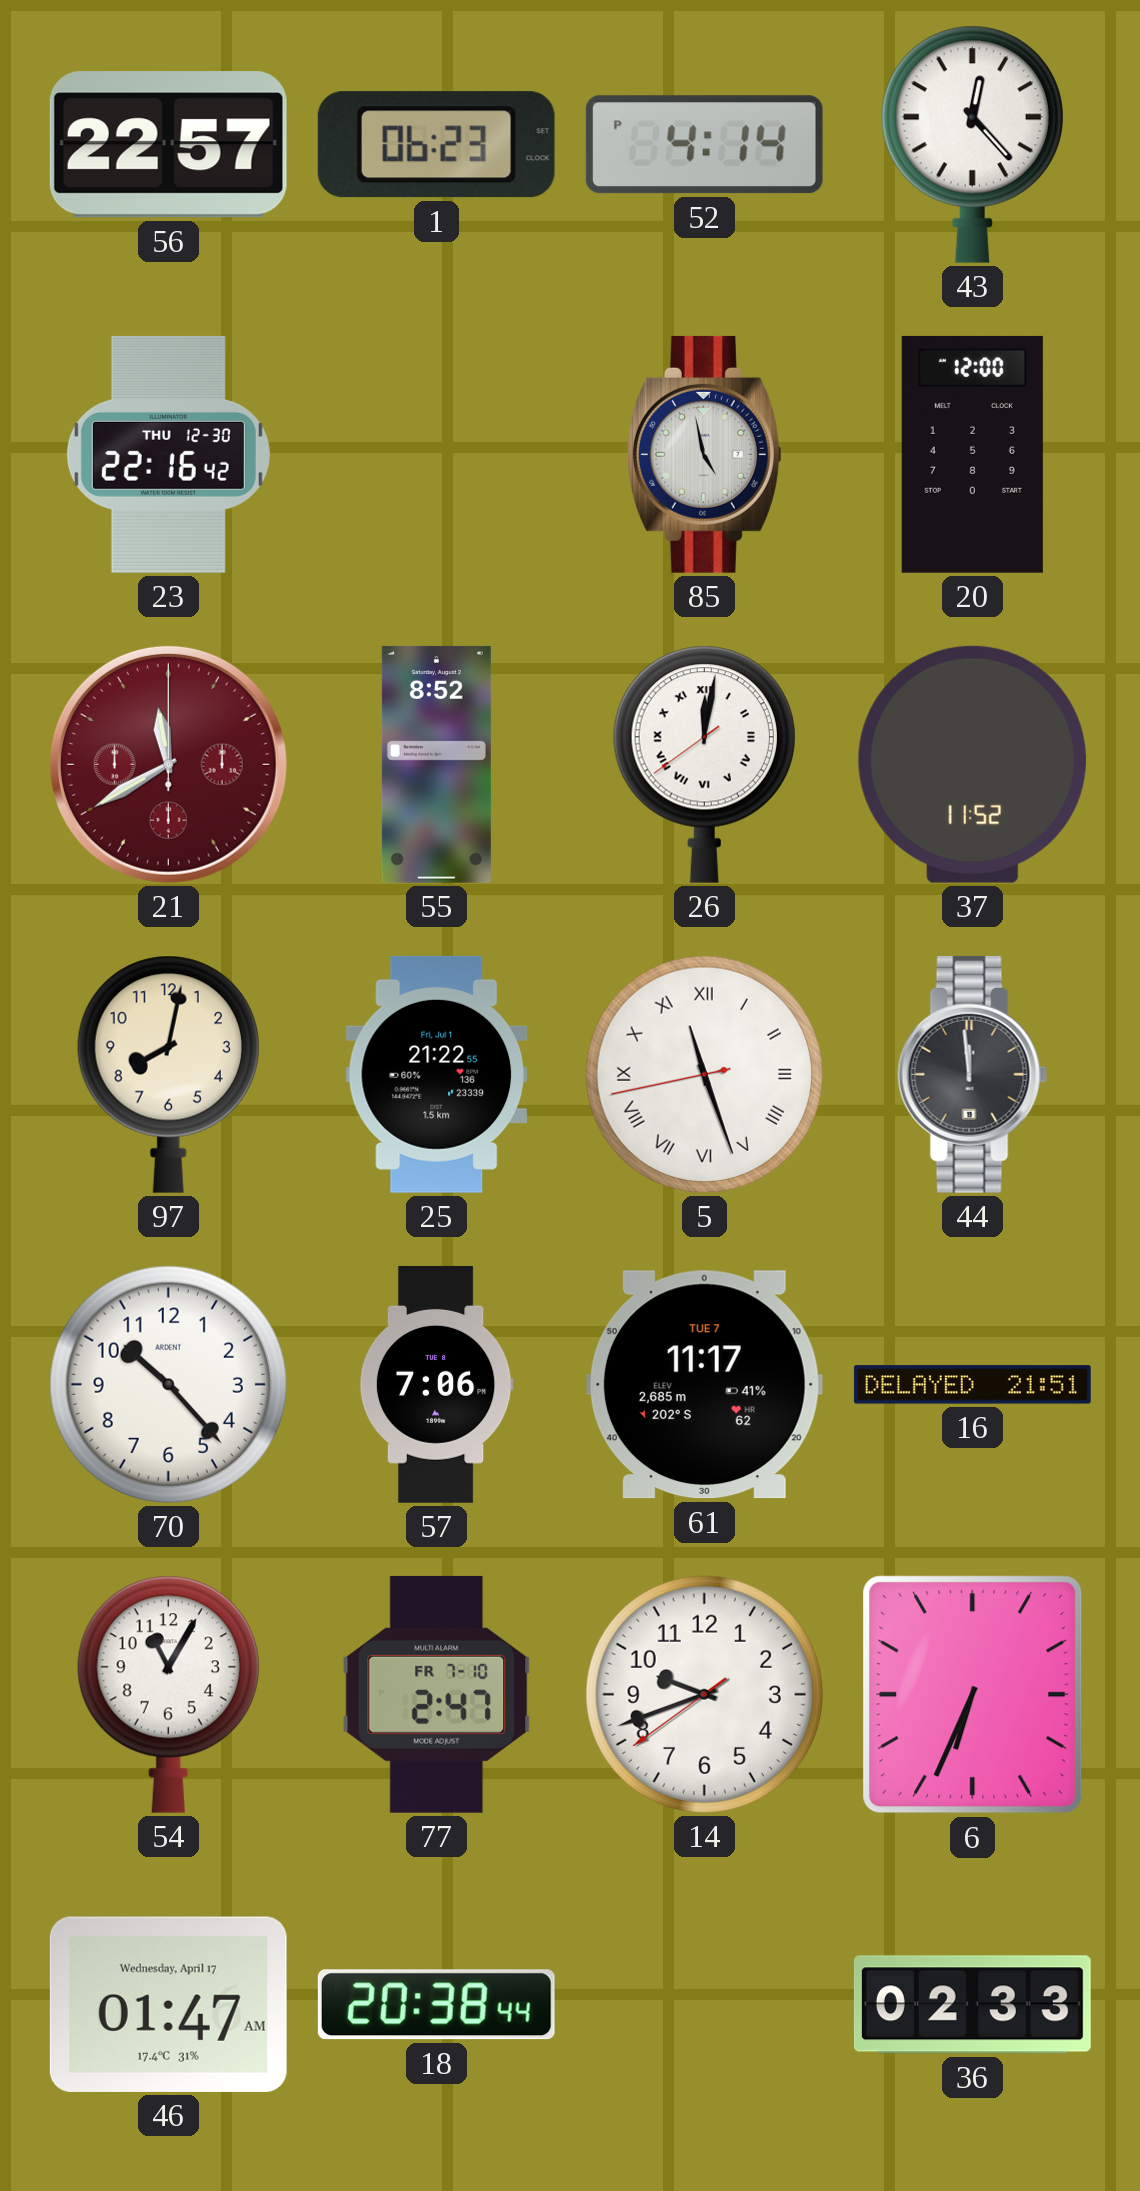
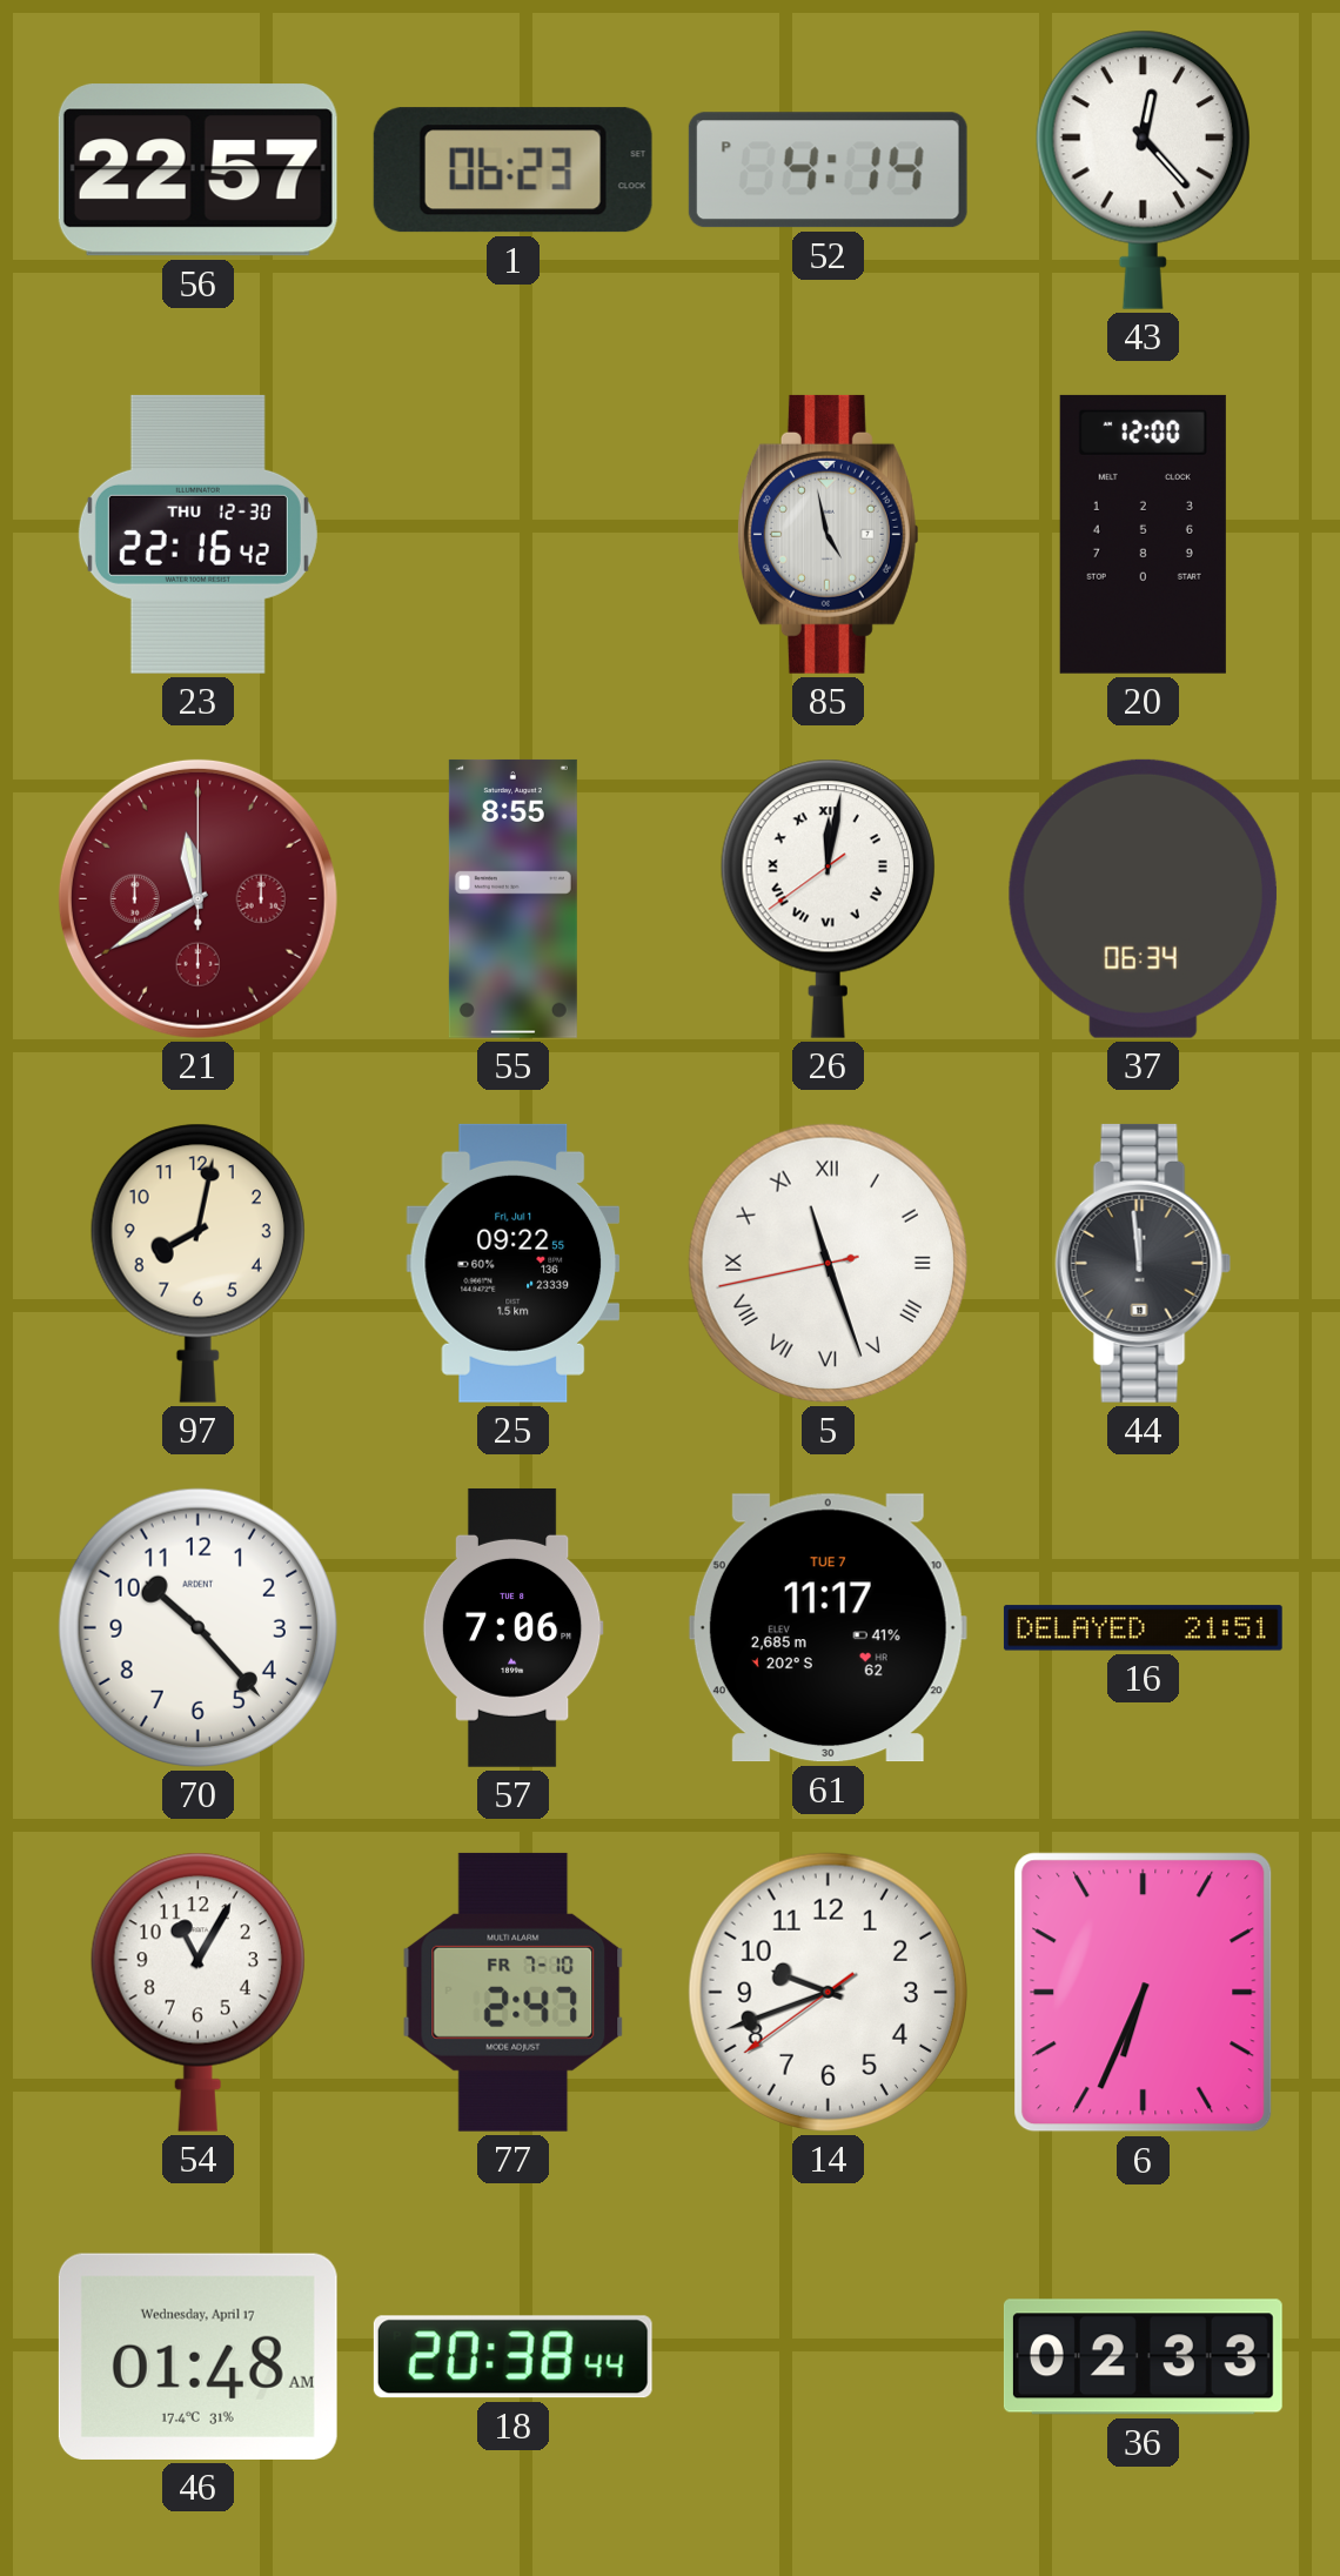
55: 8:52 -> 8:55 (512, 898)
37: 11:52 -> 06:34 (1143, 898)
25: 21:22 -> 09:22 (514, 1263)
46: 01:47 -> 01:48 (197, 2356)
